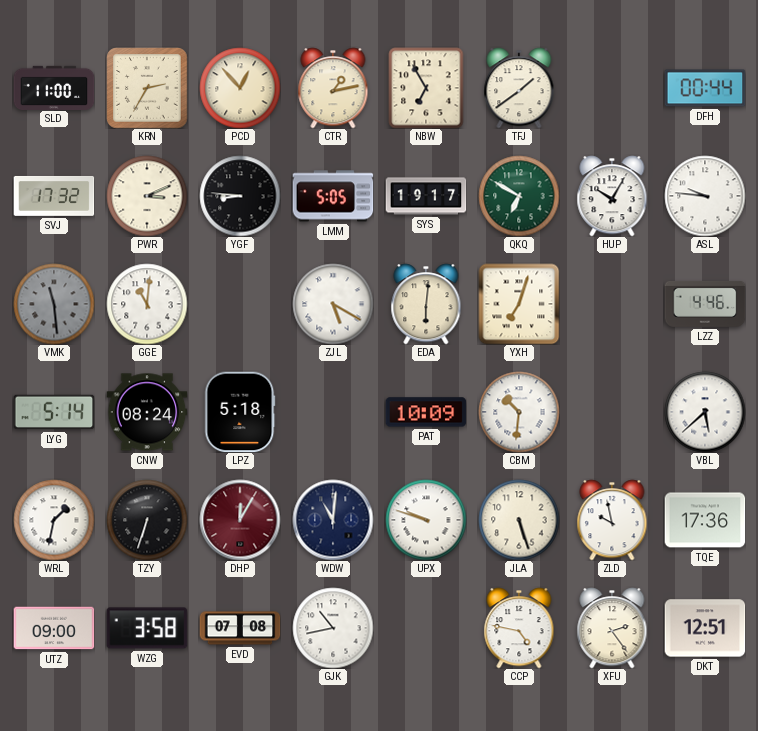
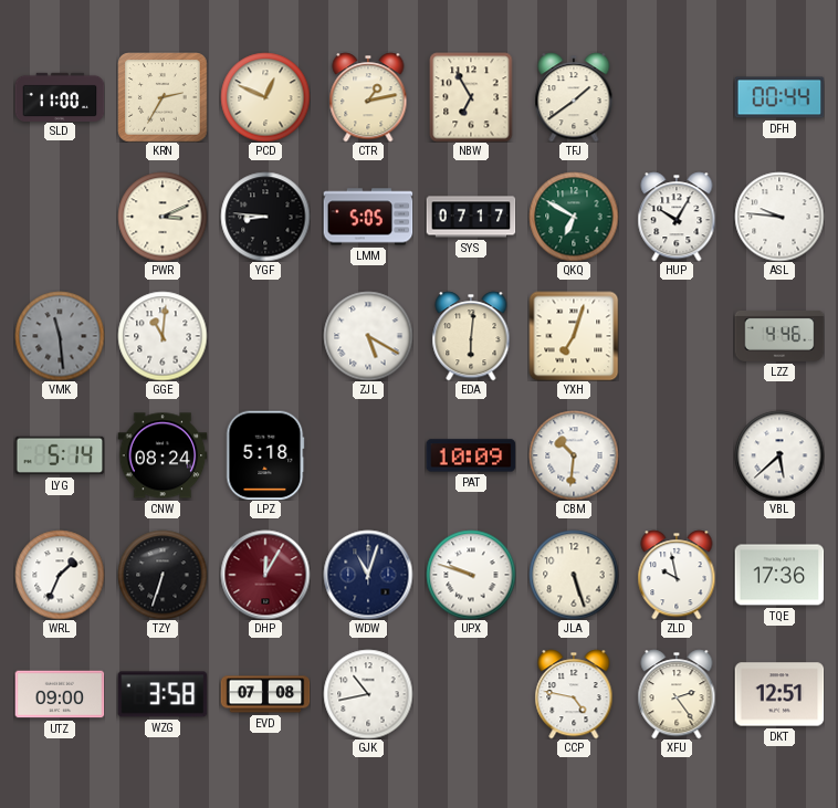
PCD: 12:53 -> 12:49 (265, 97)
SVJ: 17:32 -> none (54, 196)
SYS: 19:17 -> 07:17 (471, 217)
WRL: 1:32 -> 1:34 (60, 575)
WDW: 11:01 -> 11:03 (368, 575)
